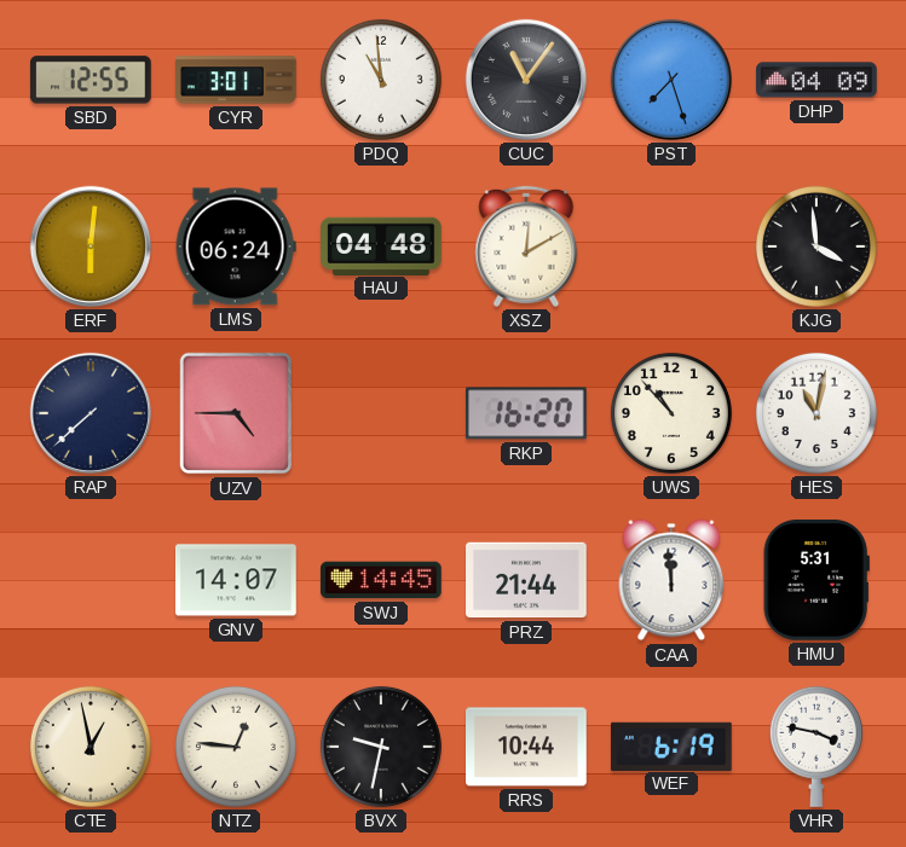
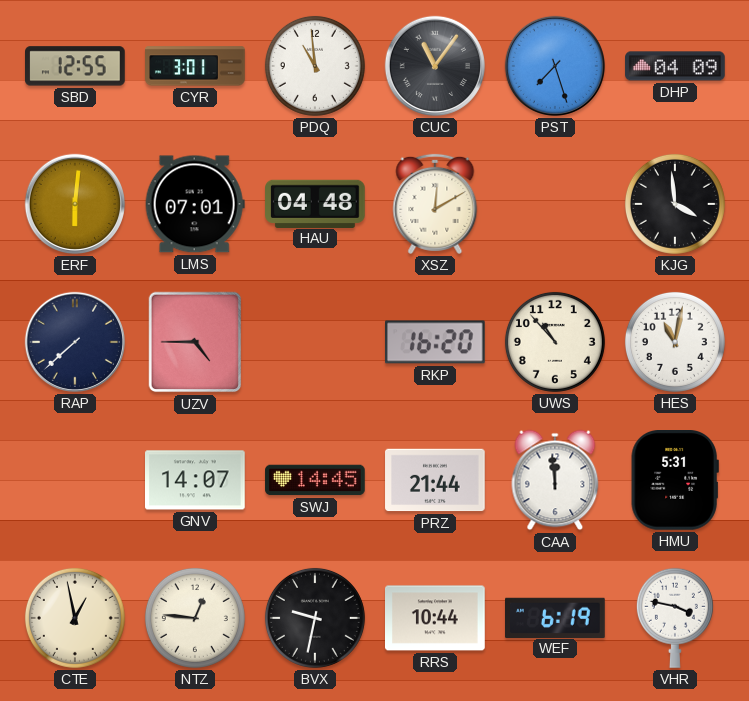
LMS: 06:24 -> 07:01 (195, 204)
